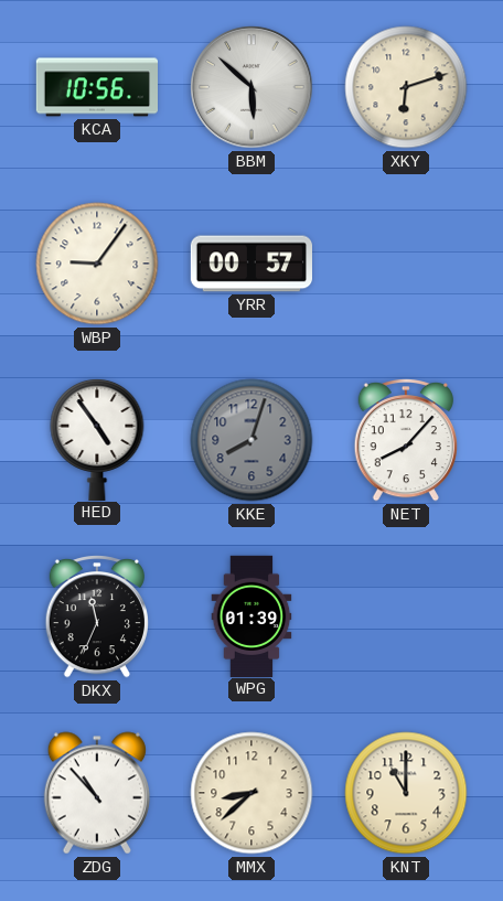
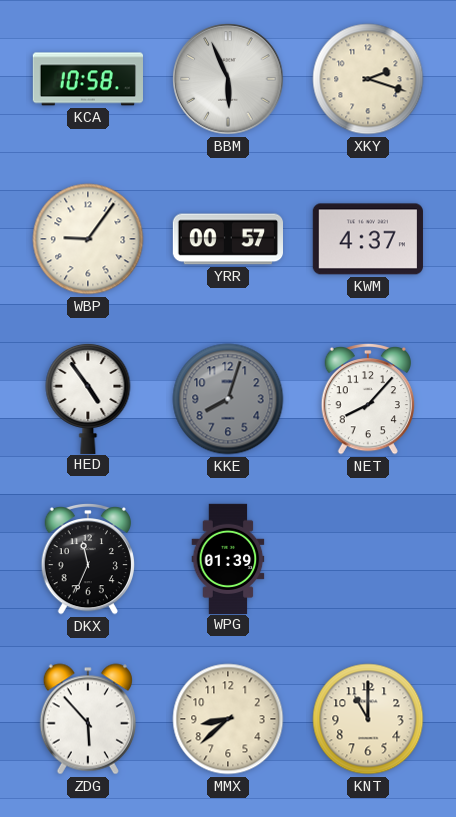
KCA: 10:56 -> 10:58 (87, 79)
BBM: 5:52 -> 5:56 (228, 79)
XKY: 6:12 -> 2:18 (368, 79)
KWM: none -> 4:37 (368, 239)
ZDG: 10:53 -> 5:53 (88, 719)
